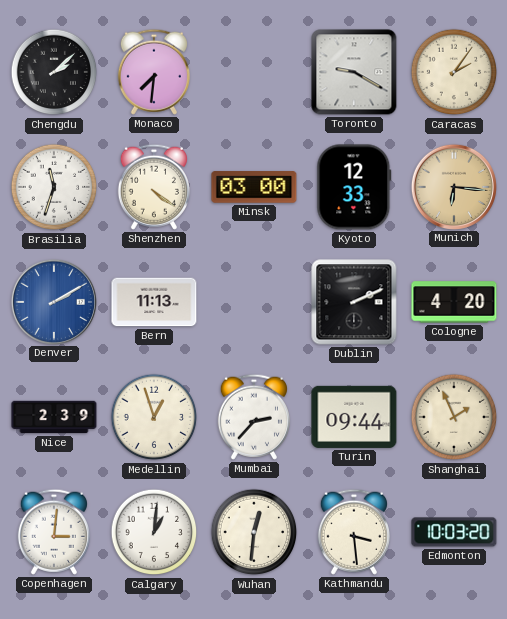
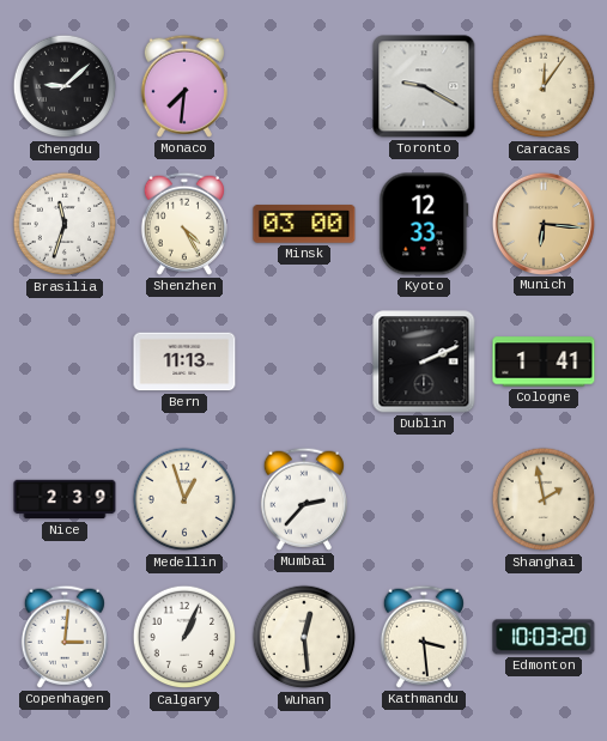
Chengdu: 2:08 -> 9:08 (65, 86)
Caracas: 2:06 -> 12:06 (544, 86)
Shenzhen: 4:21 -> 4:25 (184, 224)
Denver: 2:10 -> none (53, 301)
Cologne: 4:20 -> 1:41 (544, 362)
Turin: 09:44 -> none (354, 417)
Shanghai: 1:56 -> 1:58 (544, 499)
Calgary: 1:01 -> 1:04 (184, 637)
Wuhan: 12:31 -> 12:29 (304, 637)
